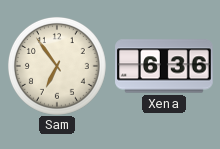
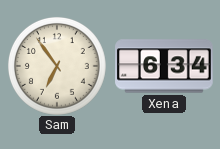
Xena: 6:36 -> 6:34 (164, 66)
